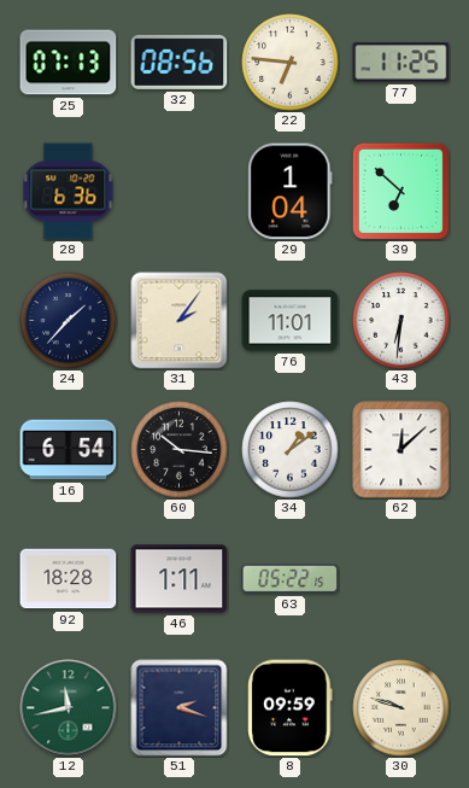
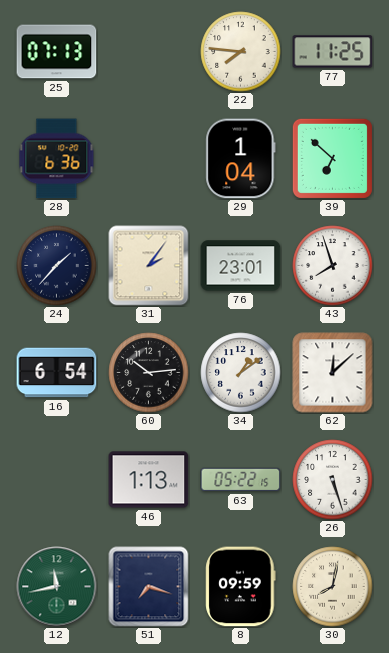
32: 08:56 -> none (180, 62)
22: 6:46 -> 7:46 (241, 52)
76: 11:01 -> 23:01 (241, 266)
43: 6:31 -> 7:57 (333, 266)
60: 10:16 -> 10:14 (149, 373)
92: 18:28 -> none (69, 579)
46: 1:11 -> 1:13 (149, 480)
26: none -> 5:27 (333, 480)
51: 2:18 -> 7:18 (149, 587)
30: 9:48 -> 8:02 (333, 587)
